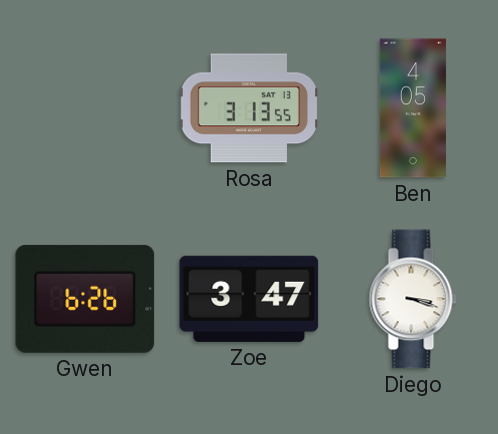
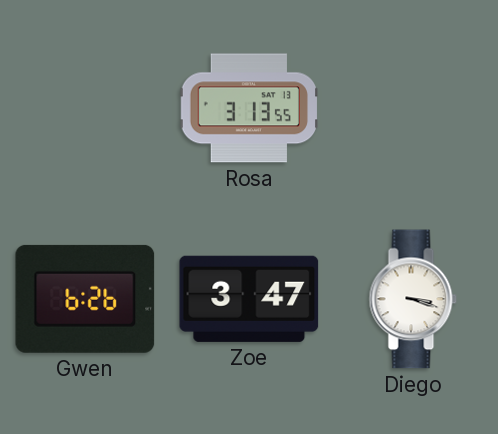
Ben: 4:05 -> none (413, 108)
